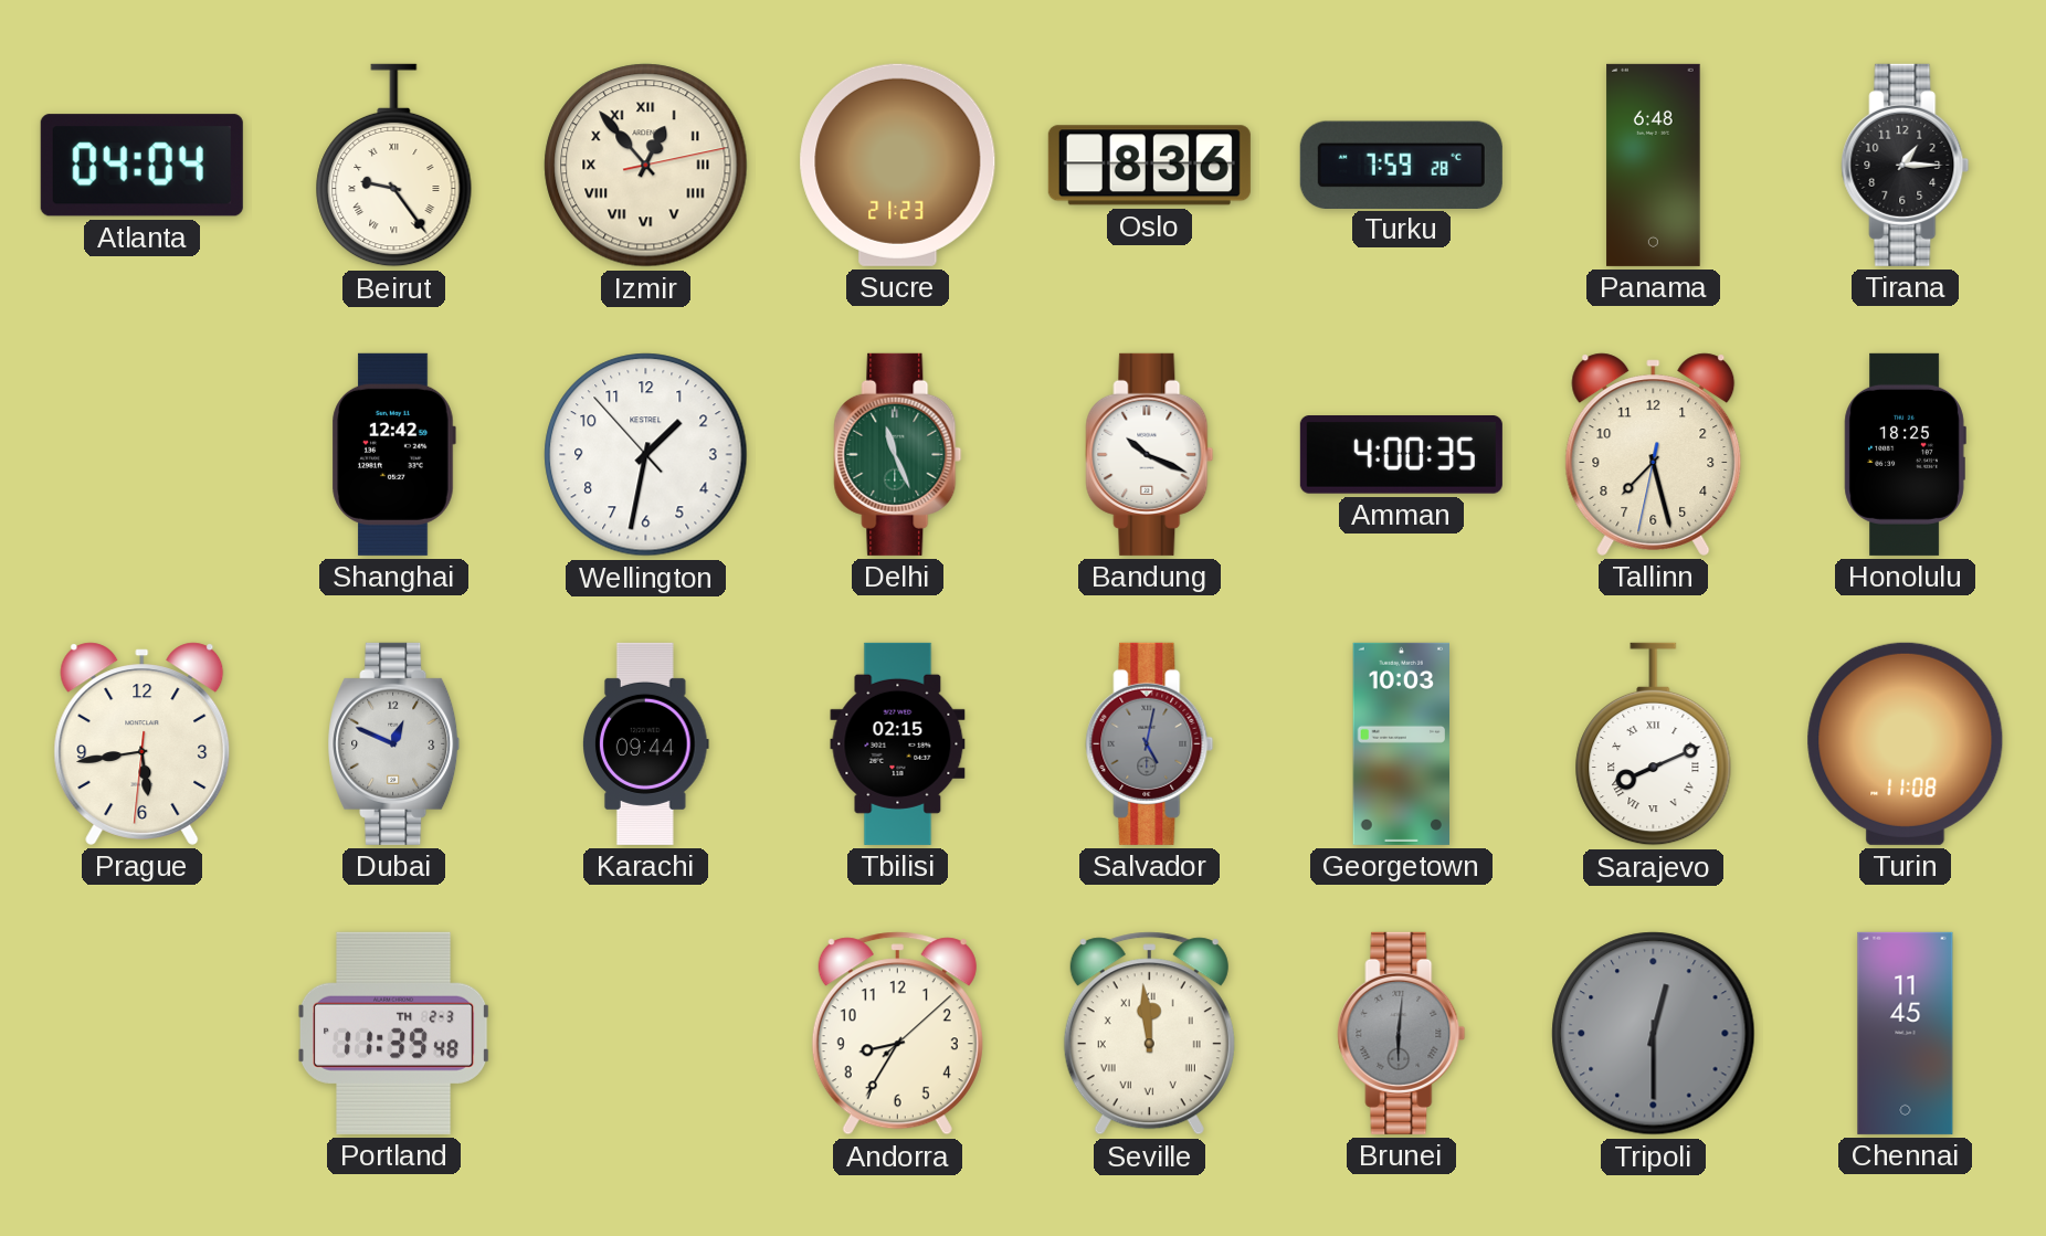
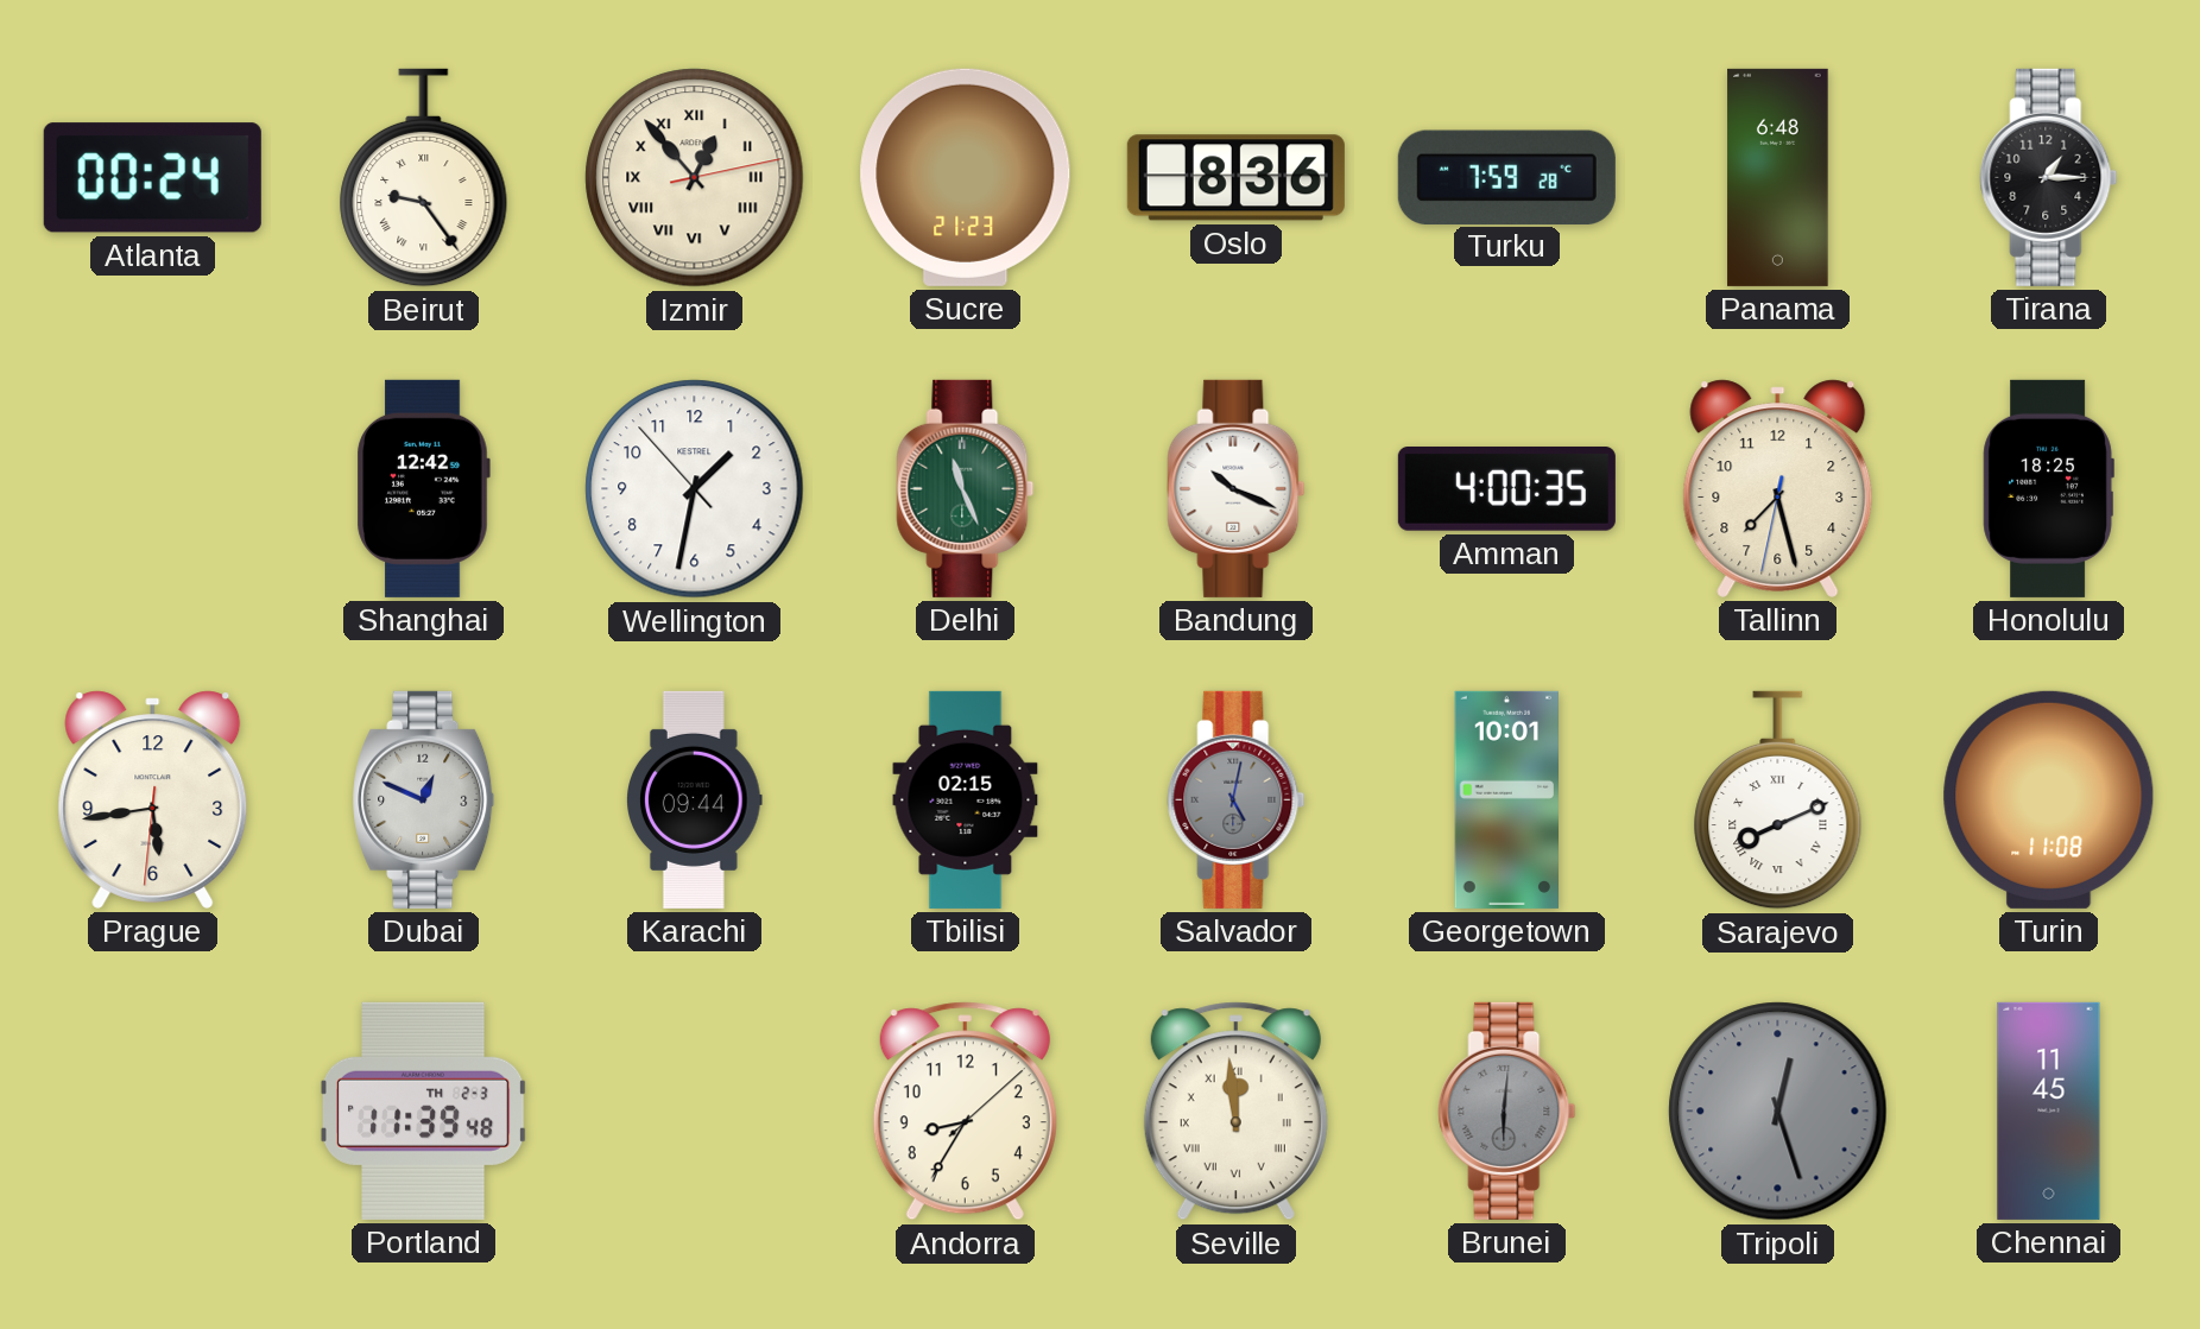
Atlanta: 04:04 -> 00:24 (152, 178)
Georgetown: 10:03 -> 10:01 (1506, 799)
Tripoli: 12:30 -> 12:27 (1778, 1112)
